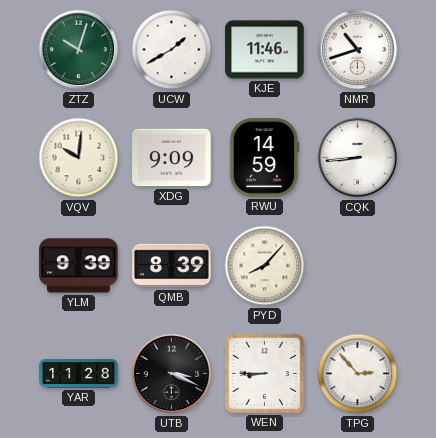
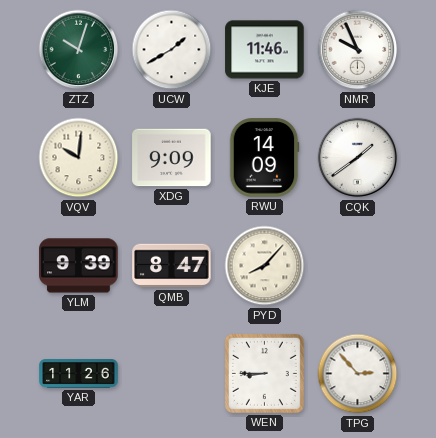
NMR: 10:42 -> 9:56 (358, 50)
RWU: 14:59 -> 14:09 (264, 158)
CQK: 8:44 -> 1:39 (358, 158)
QMB: 8:39 -> 8:47 (172, 266)
YAR: 11:28 -> 11:26 (79, 374)
UTB: 3:19 -> none (172, 374)
